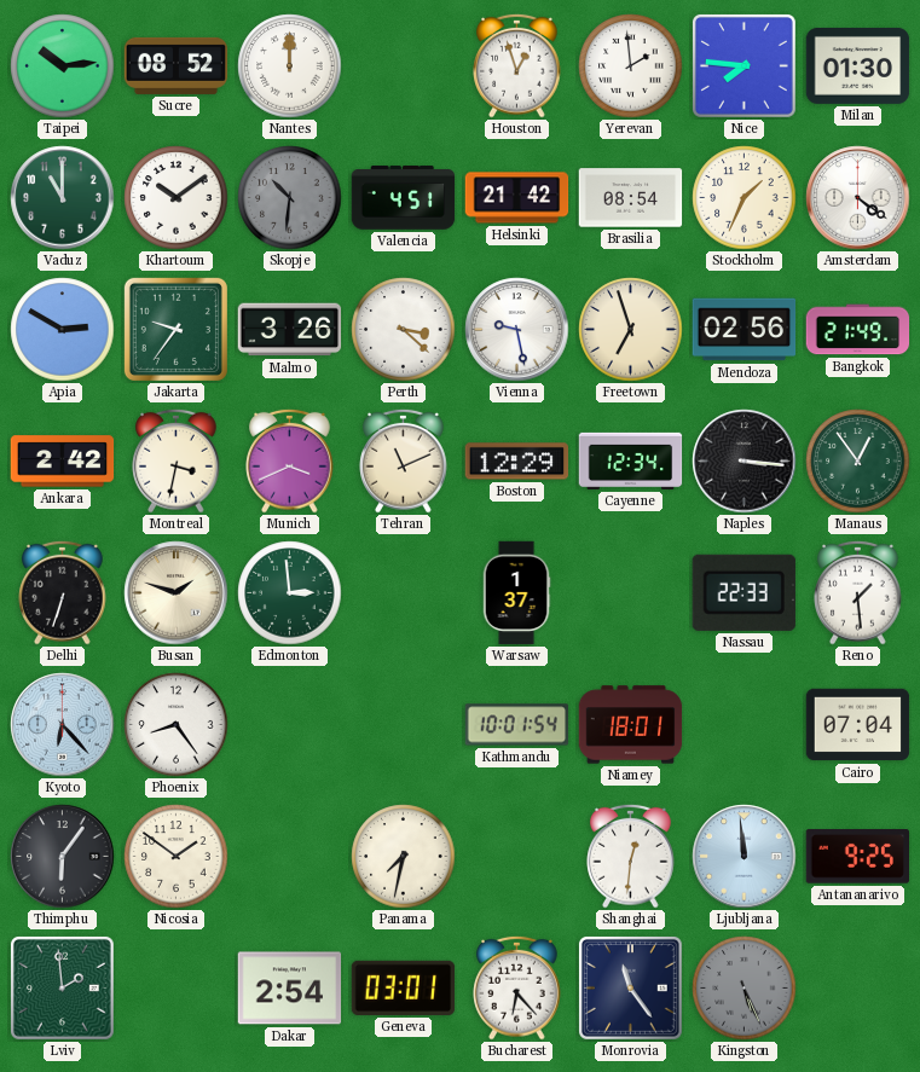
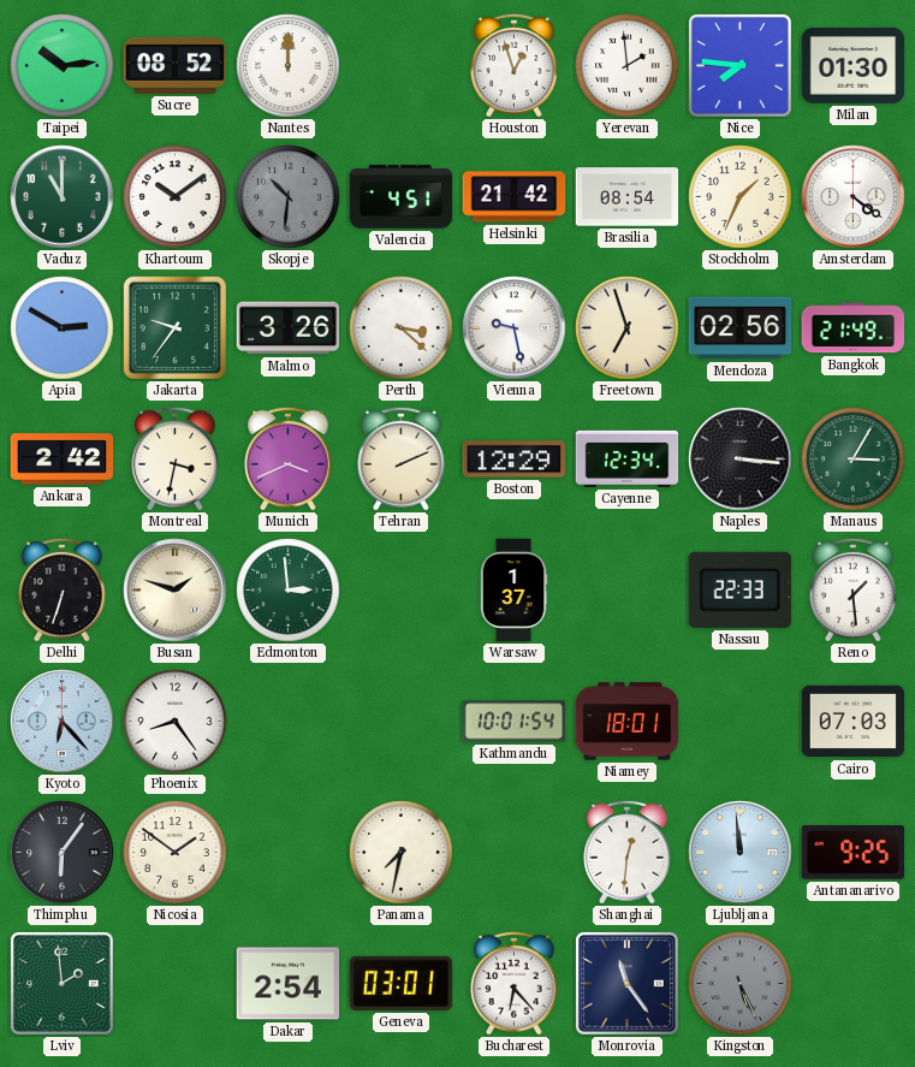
Tehran: 11:11 -> 2:11 (402, 458)
Manaus: 12:54 -> 3:05 (854, 460)
Cairo: 07:04 -> 07:03 (854, 722)
